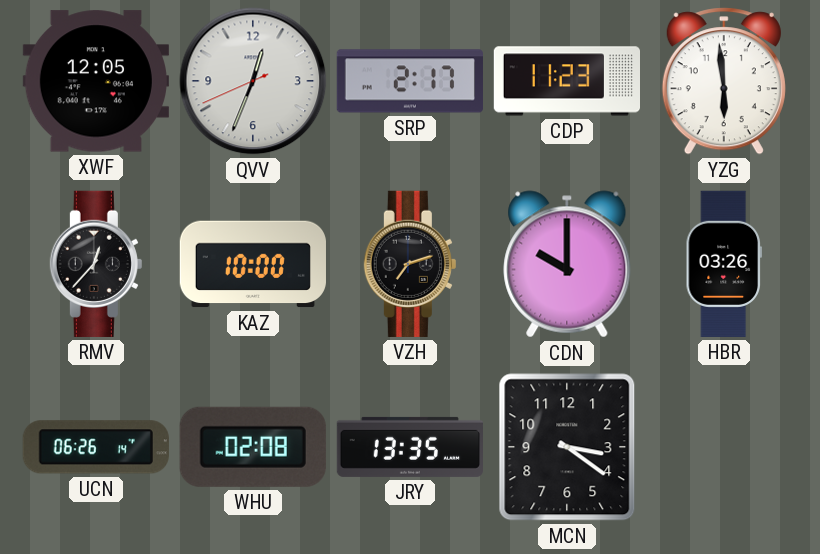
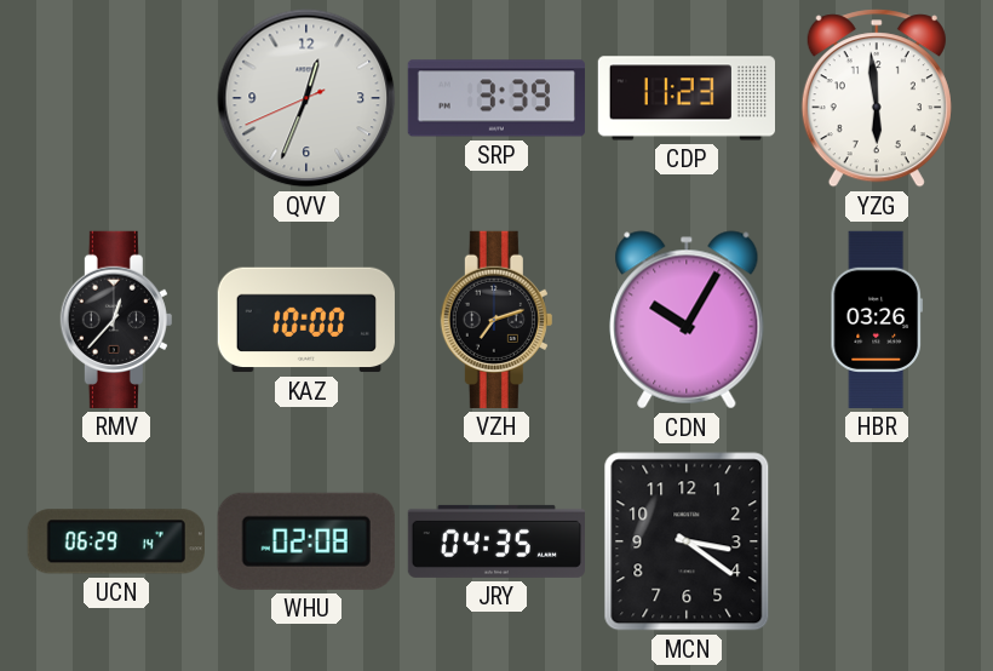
XWF: 12:05 -> none (96, 81)
SRP: 2:17 -> 3:39 (496, 98)
CDN: 10:00 -> 10:05 (687, 320)
UCN: 06:26 -> 06:29 (116, 541)
JRY: 13:35 -> 04:35 (495, 541)
